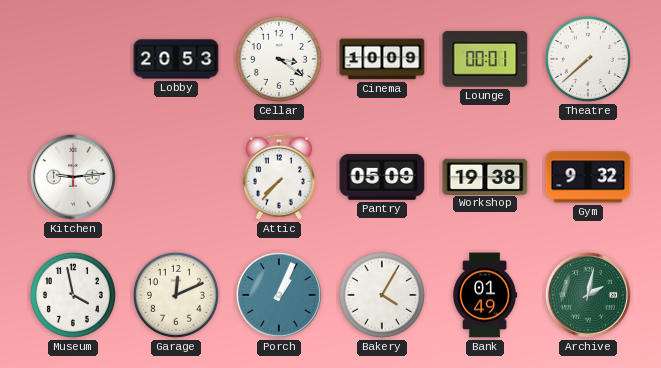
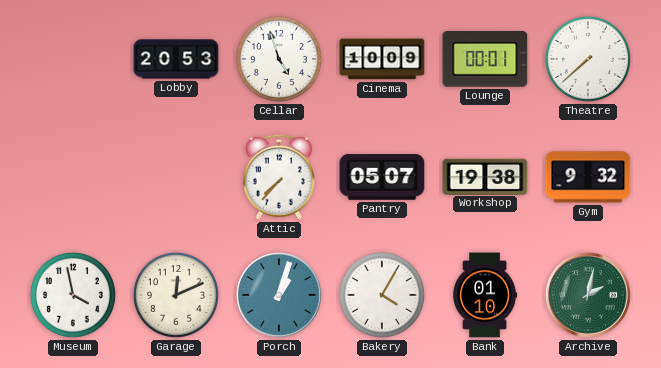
Cellar: 3:21 -> 4:57 (279, 59)
Kitchen: 9:14 -> none (73, 177)
Pantry: 05:09 -> 05:07 (382, 177)
Porch: 1:04 -> 1:03 (279, 295)
Bank: 01:49 -> 01:10 (486, 295)
